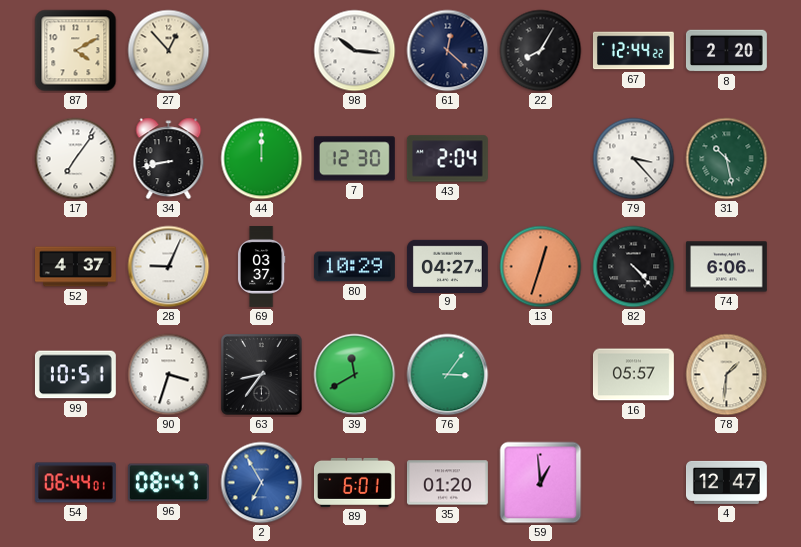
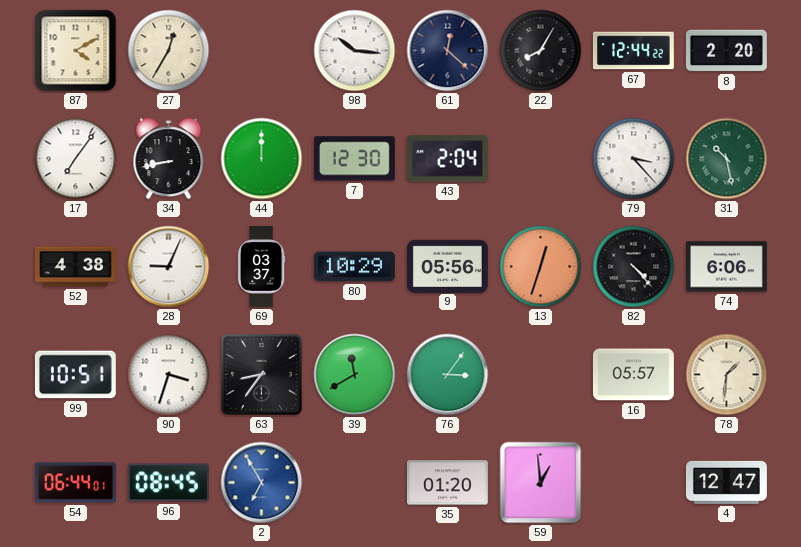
27: 12:53 -> 12:35 (169, 51)
52: 4:37 -> 4:38 (76, 267)
9: 04:27 -> 05:56 (447, 266)
96: 08:47 -> 08:45 (168, 483)
89: 6:01 -> none (355, 482)
